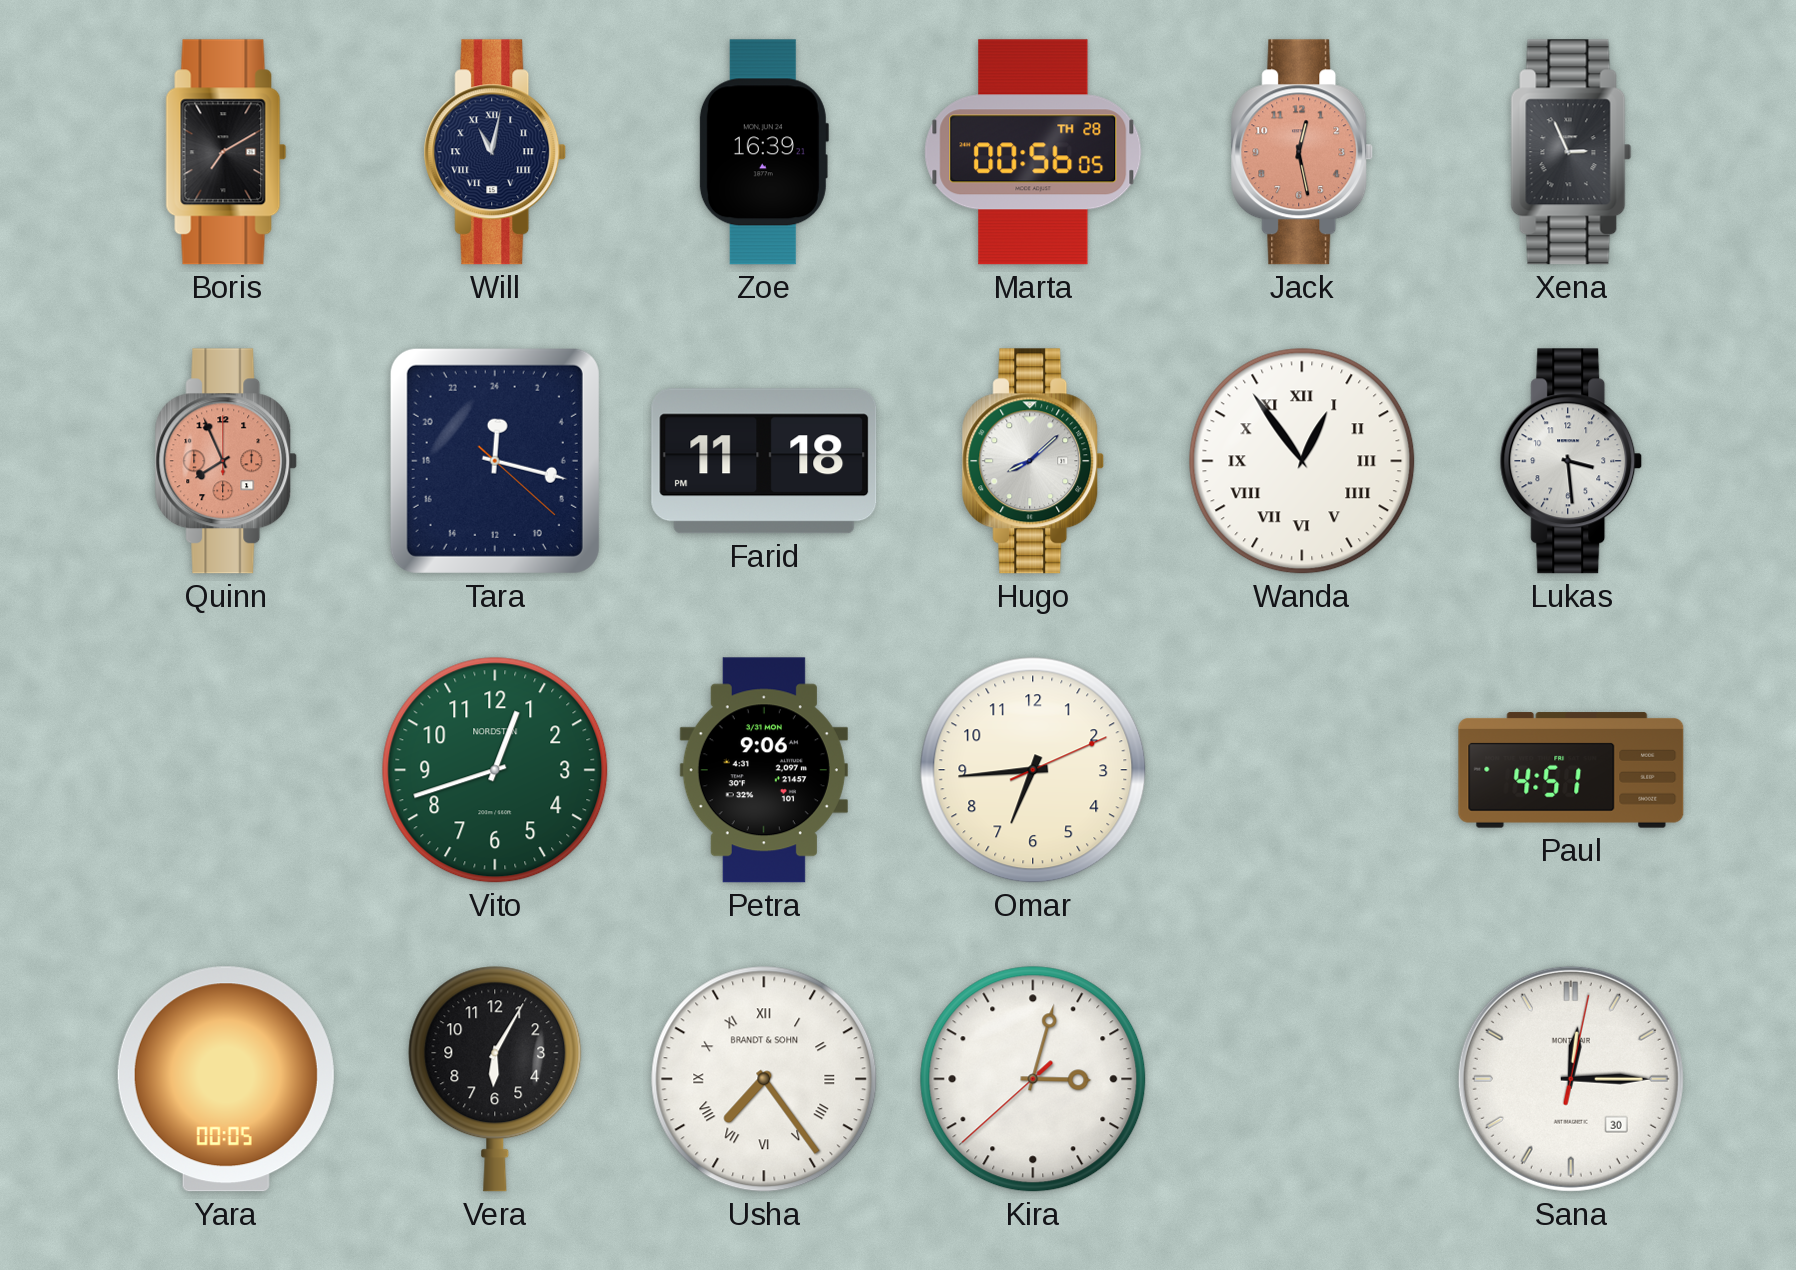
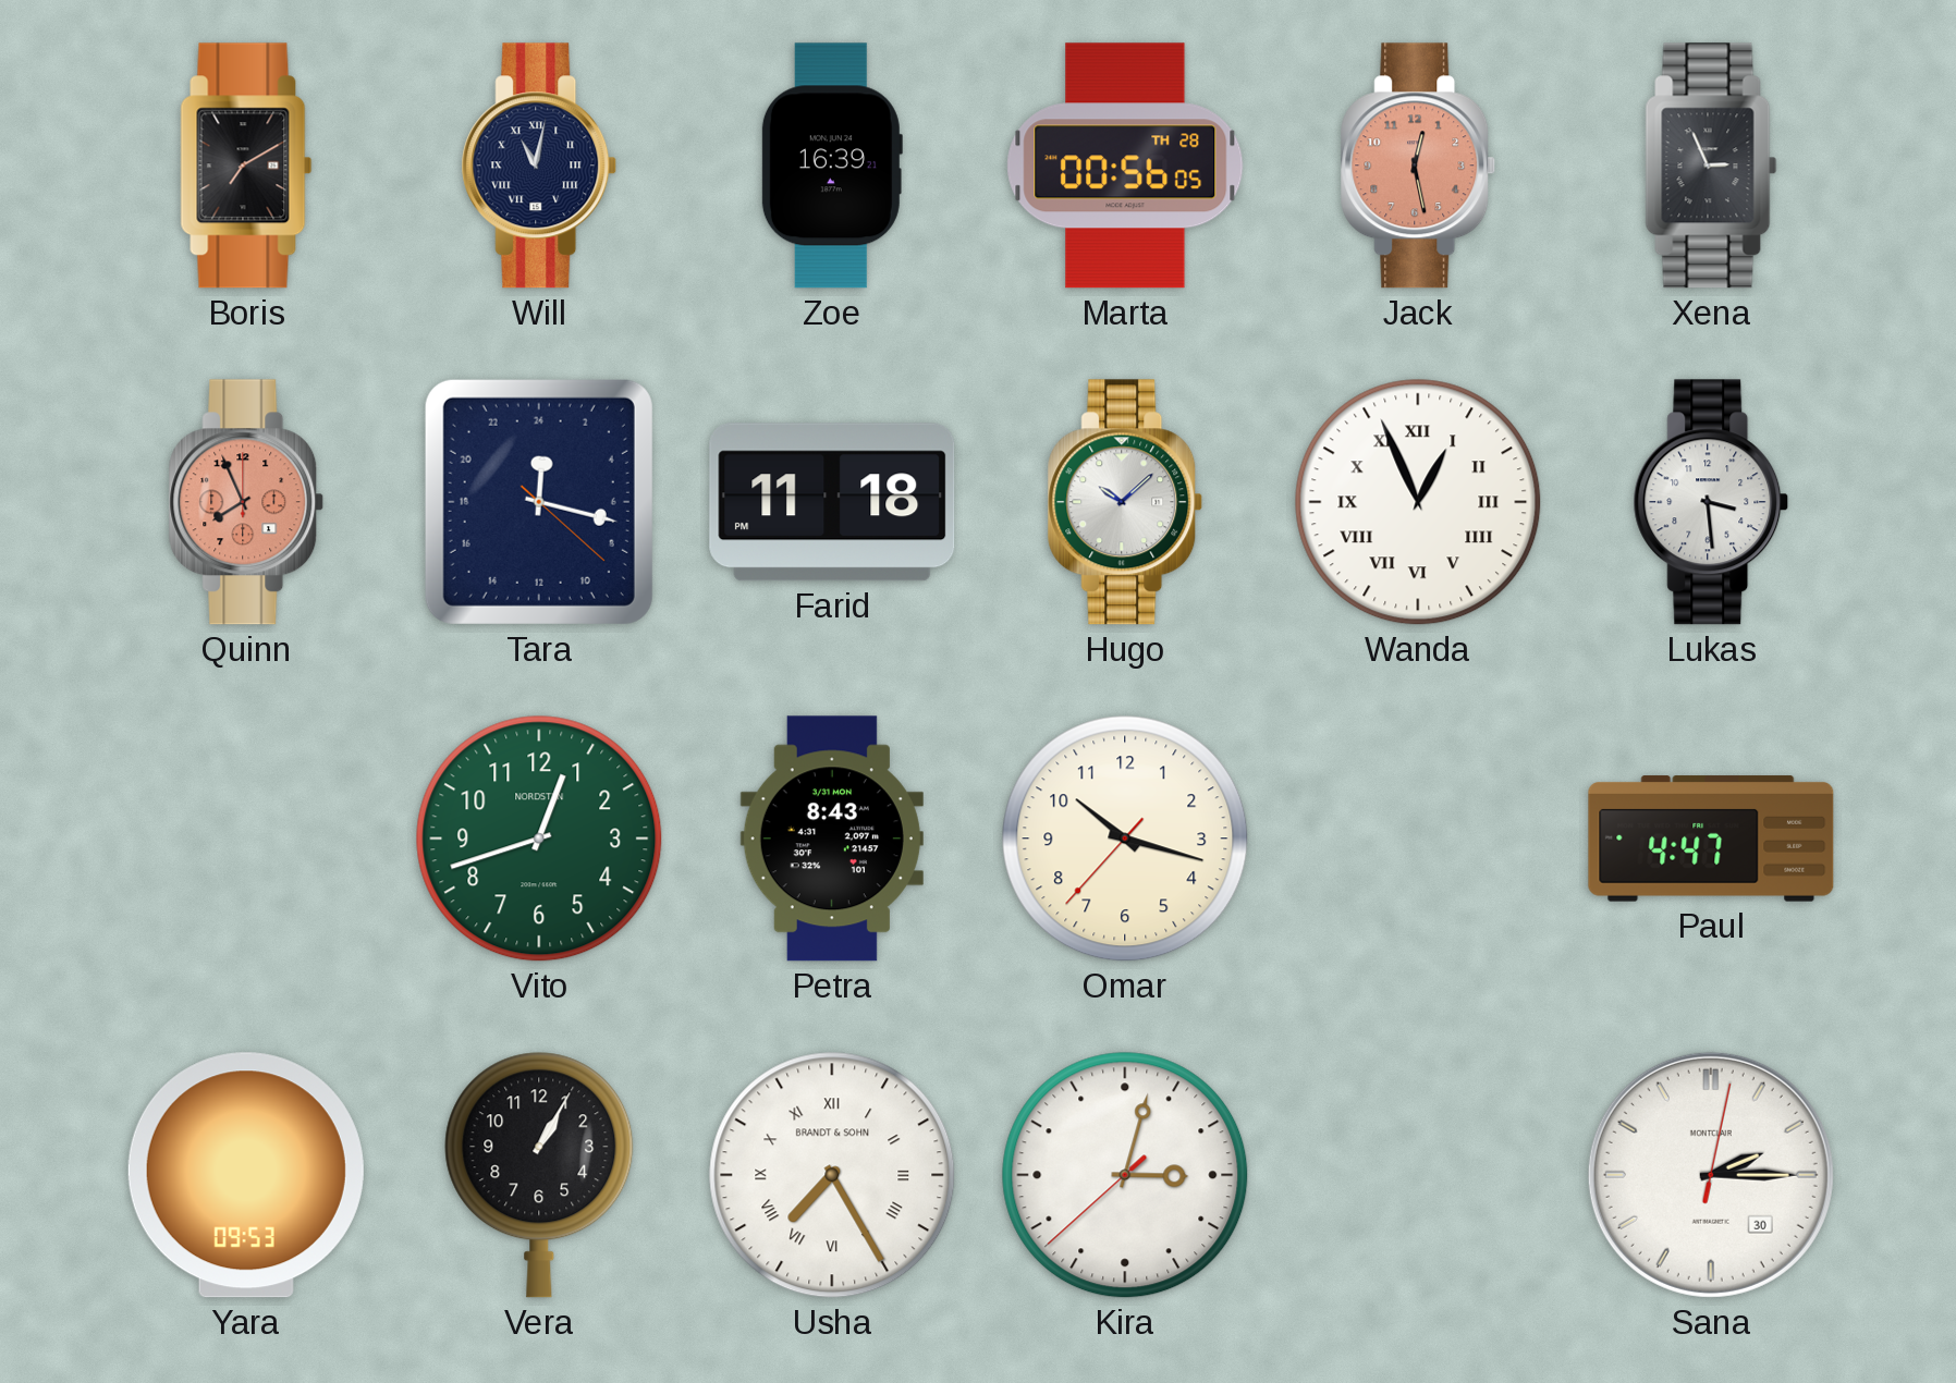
Hugo: 8:08 -> 10:08 (1125, 502)
Wanda: 12:54 -> 12:56 (1418, 502)
Petra: 9:06 -> 8:43 (832, 839)
Omar: 6:44 -> 10:17 (1125, 839)
Paul: 4:51 -> 4:47 (1711, 839)
Yara: 00:05 -> 09:53 (246, 1175)
Vera: 6:05 -> 1:05 (539, 1175)
Usha: 7:24 -> 7:25 (832, 1175)
Sana: 12:15 -> 2:15 (1711, 1175)
